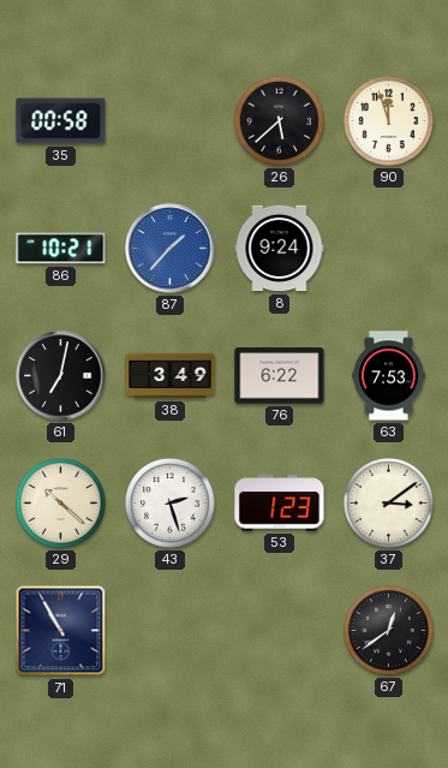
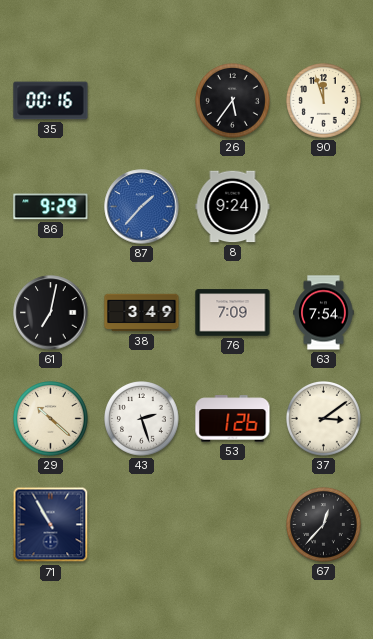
35: 00:58 -> 00:16 (51, 101)
26: 5:38 -> 5:36 (233, 101)
86: 10:21 -> 9:29 (51, 207)
76: 6:22 -> 7:09 (233, 313)
63: 7:53 -> 7:54 (324, 313)
53: 1:23 -> 1:26 (233, 419)
67: 12:39 -> 12:37 (324, 525)
